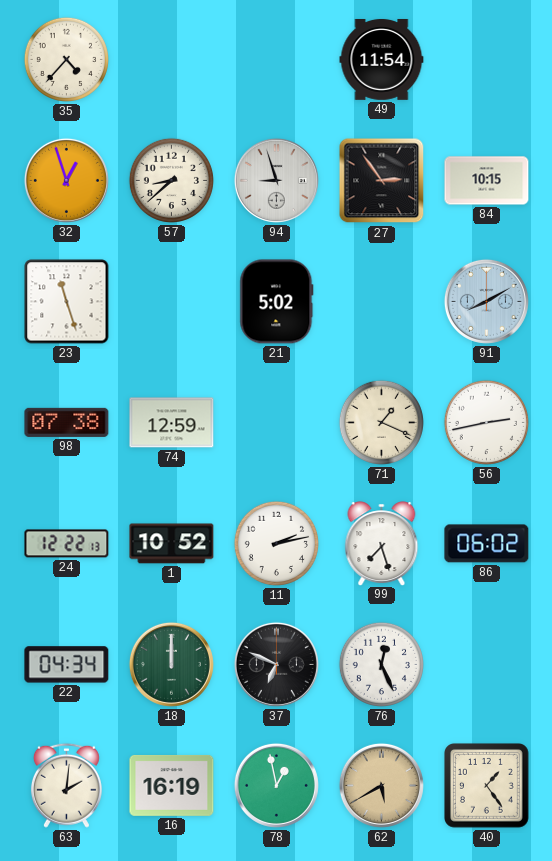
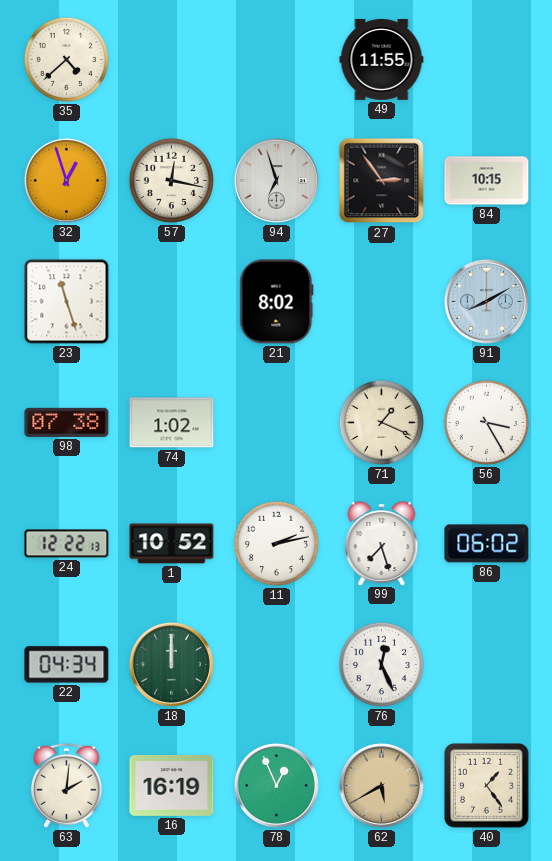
35: 4:37 -> 4:38 (66, 59)
49: 11:54 -> 11:55 (382, 60)
57: 8:38 -> 12:17 (171, 180)
94: 8:57 -> 6:57 (276, 180)
21: 5:02 -> 8:02 (277, 302)
74: 12:59 -> 1:02 (172, 423)
56: 2:43 -> 3:25 (486, 422)
37: 6:49 -> none (276, 664)
78: 12:58 -> 12:56 (276, 785)
